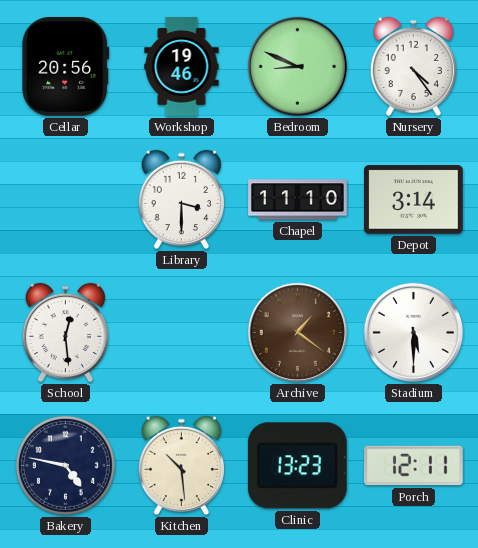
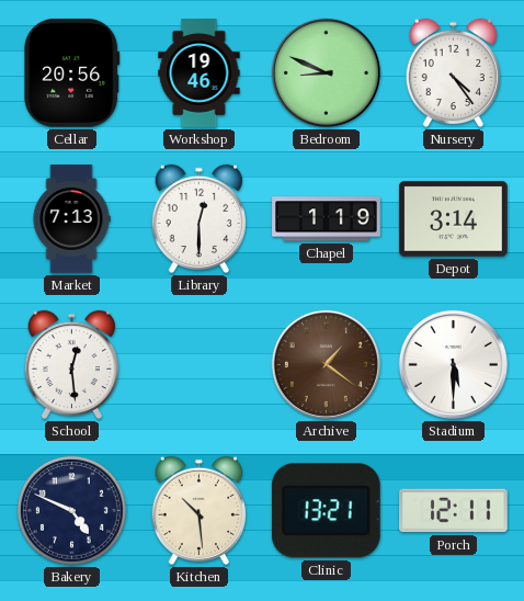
Market: none -> 7:13 (71, 219)
Library: 3:30 -> 12:30 (198, 219)
Chapel: 11:10 -> 1:19 (327, 219)
Bakery: 4:47 -> 4:49 (71, 510)
Clinic: 13:23 -> 13:21 (326, 511)
